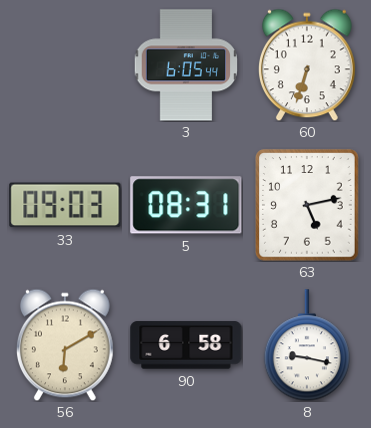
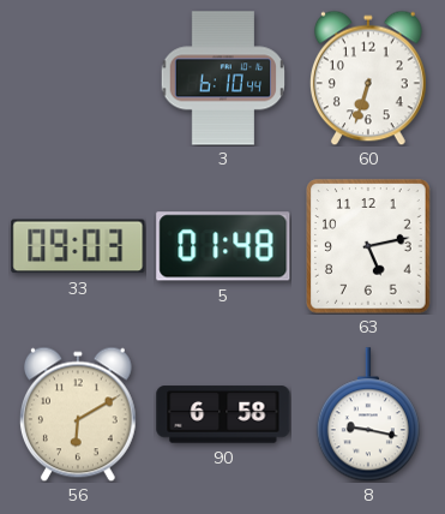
3: 6:05 -> 6:10 (222, 78)
5: 08:31 -> 01:48 (223, 246)
